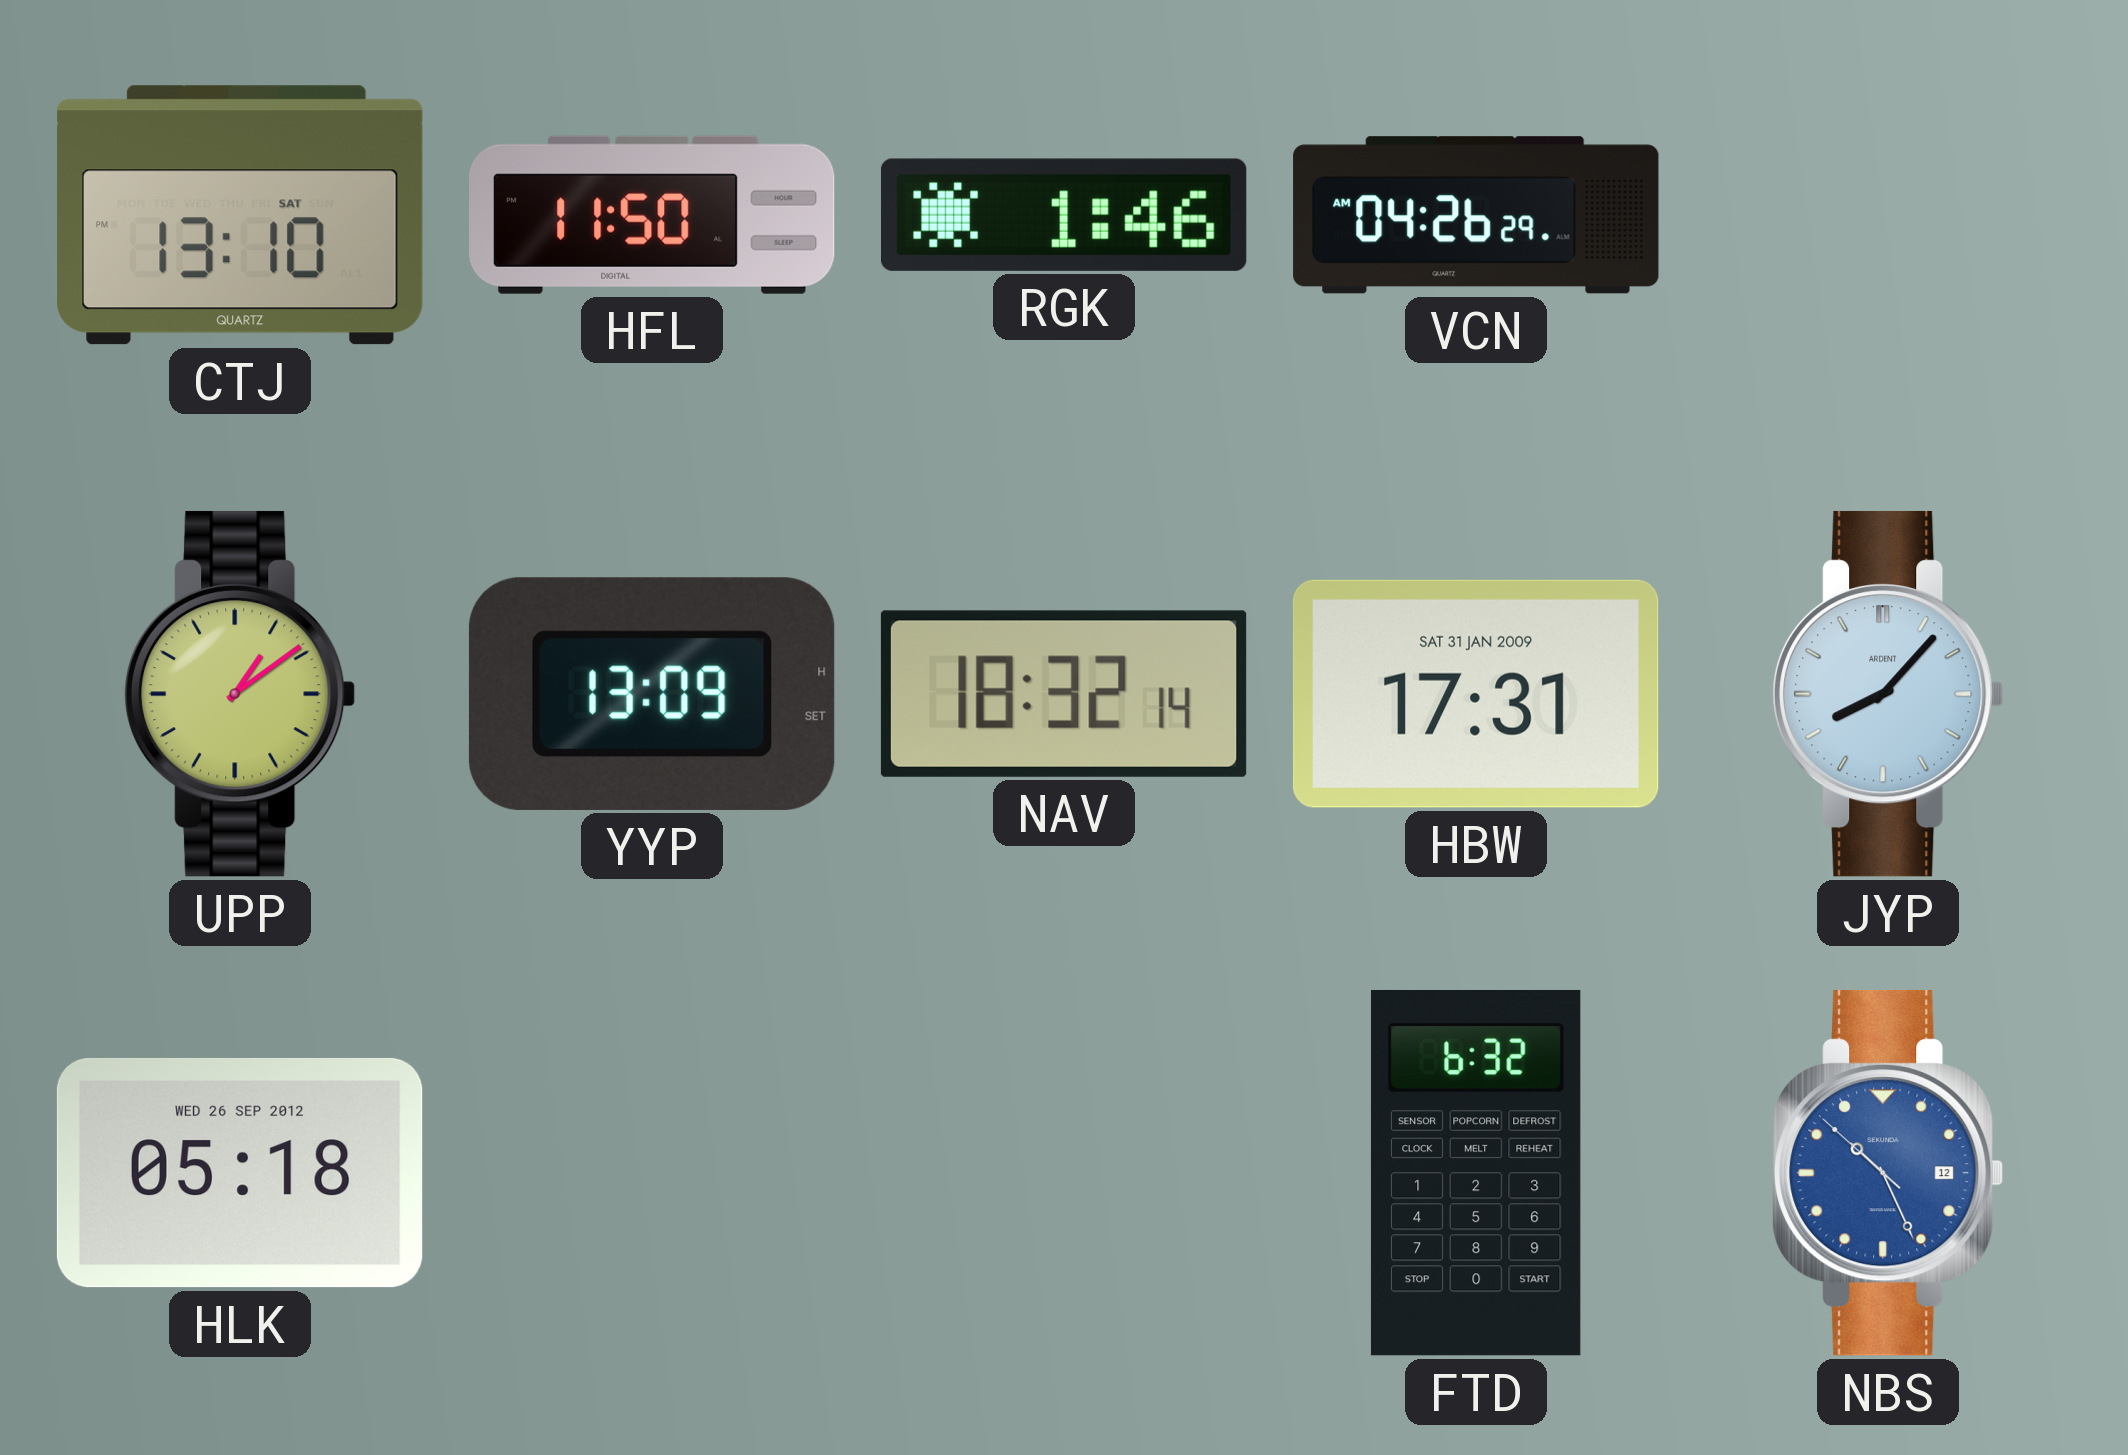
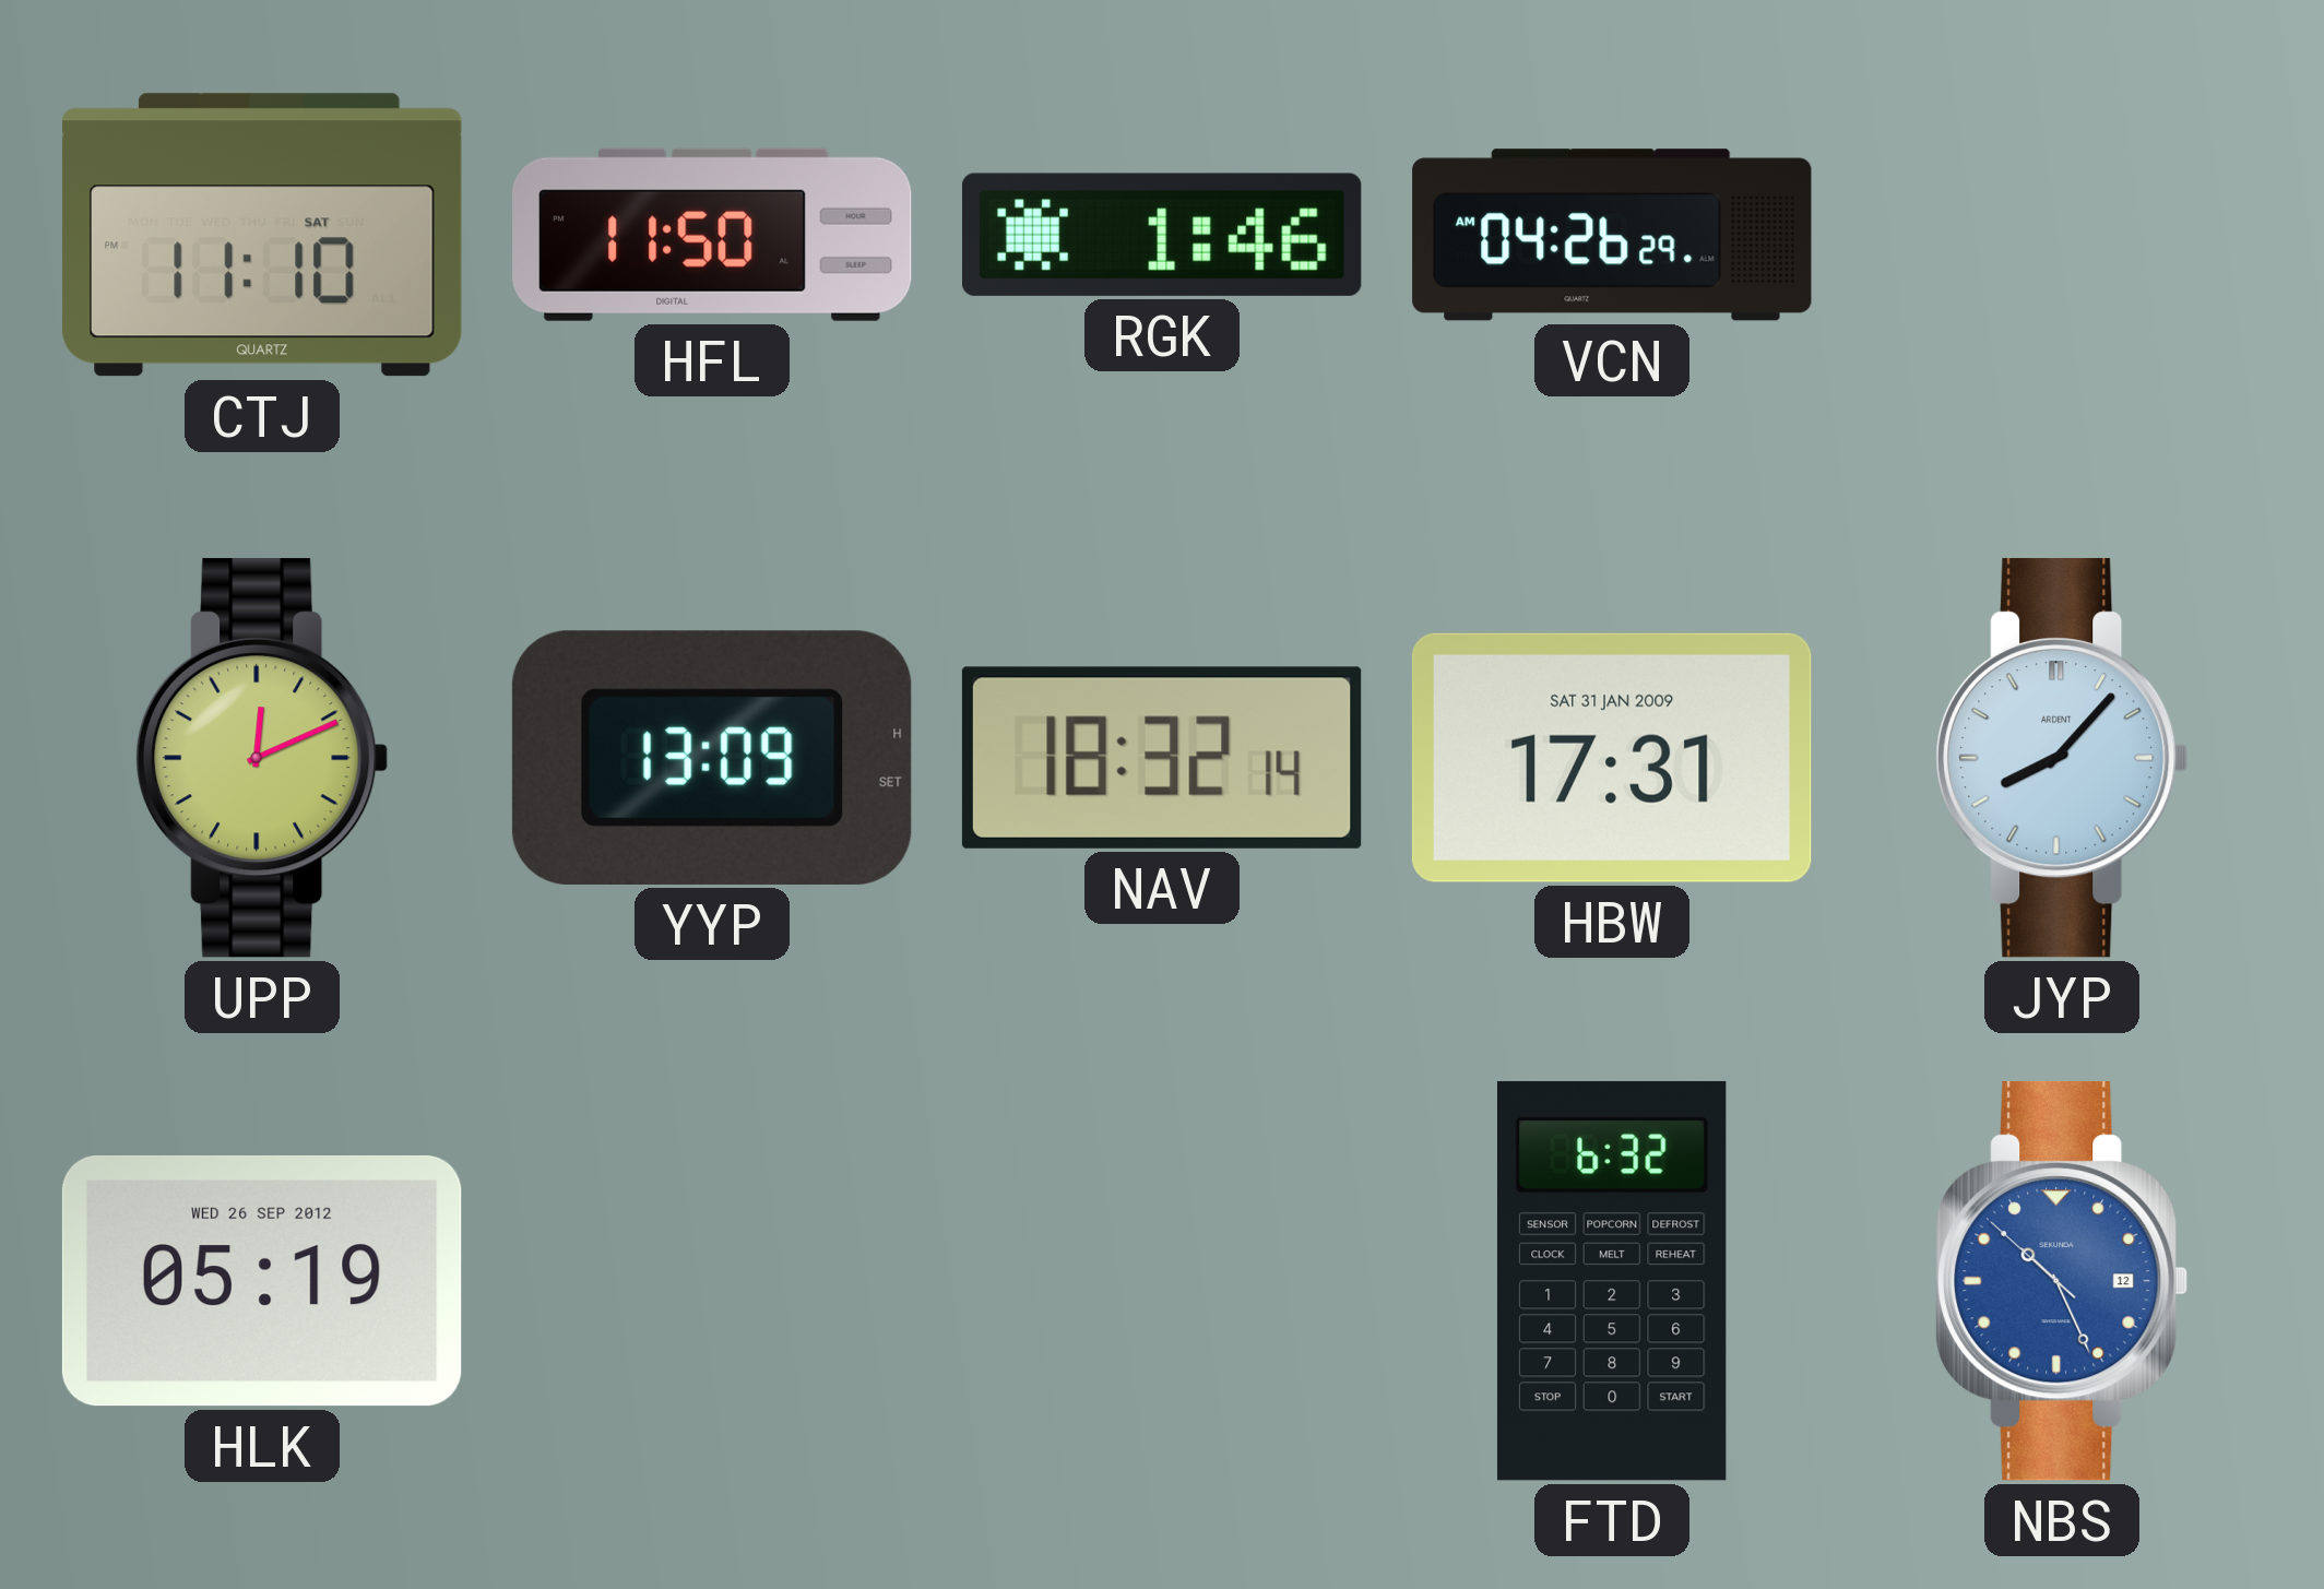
CTJ: 13:10 -> 11:10 (262, 235)
UPP: 1:09 -> 12:11 (262, 758)
HLK: 05:18 -> 05:19 (262, 1281)
